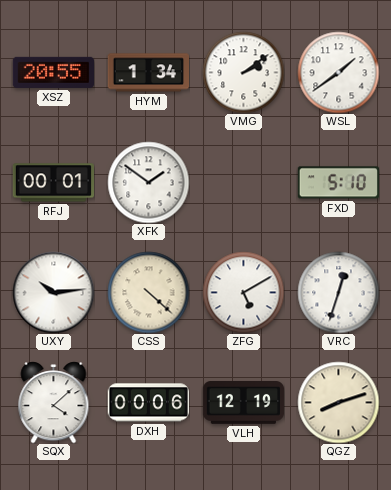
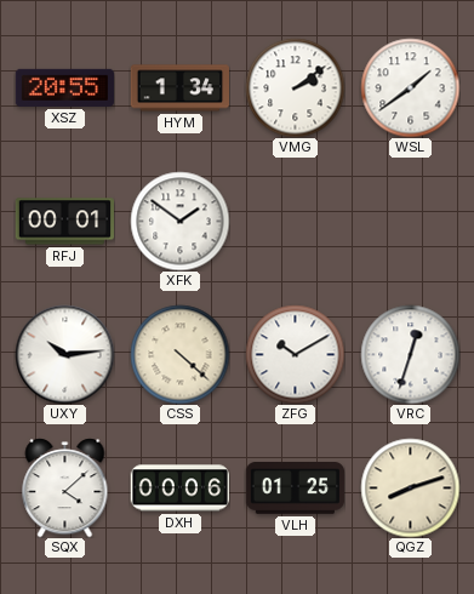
FXD: 5:10 -> none (338, 183)
ZFG: 5:10 -> 10:10 (295, 354)
VLH: 12:19 -> 01:25 (295, 489)
